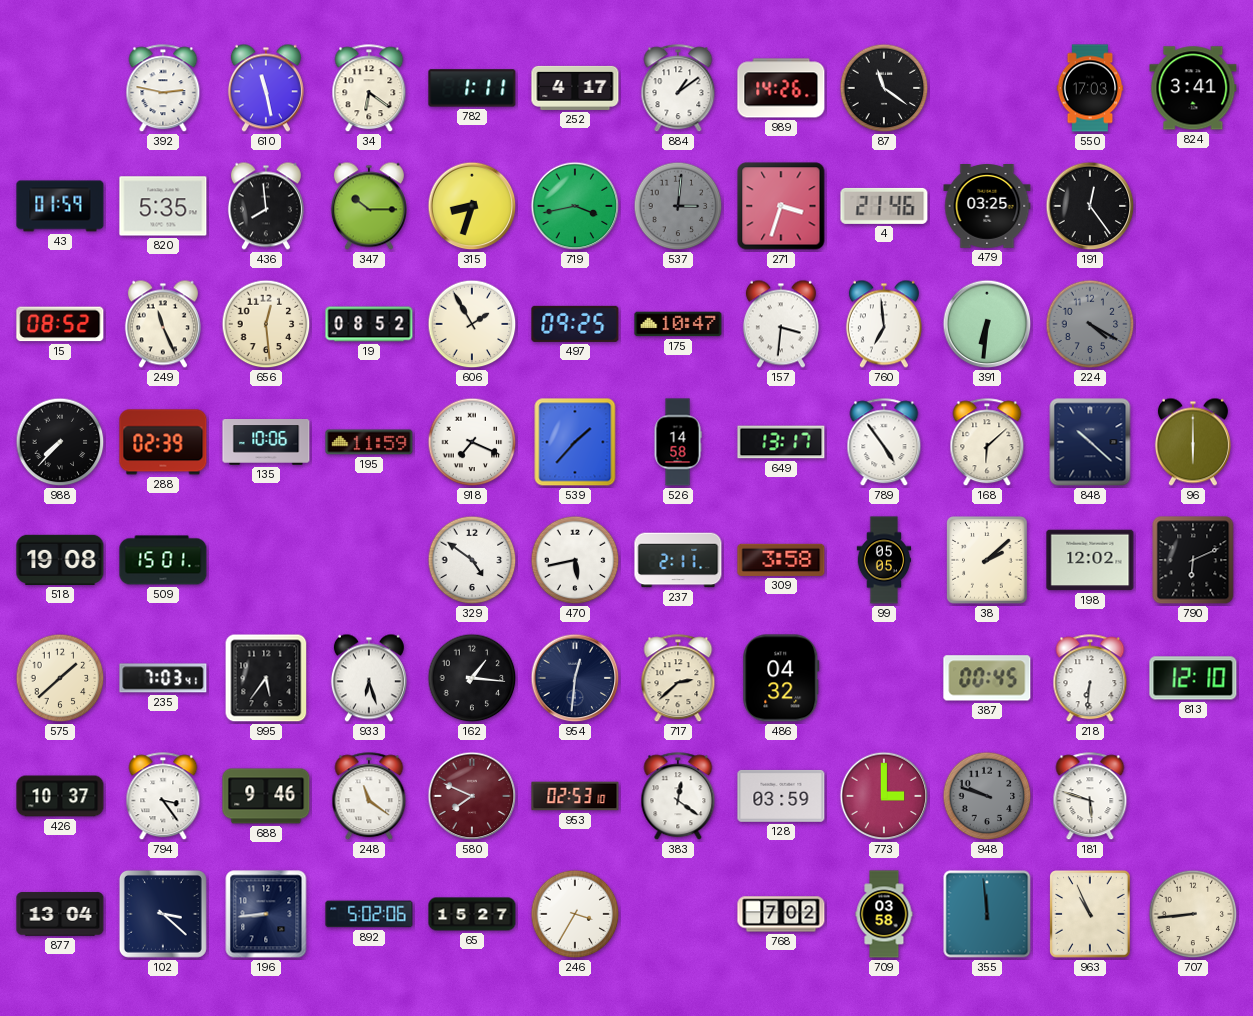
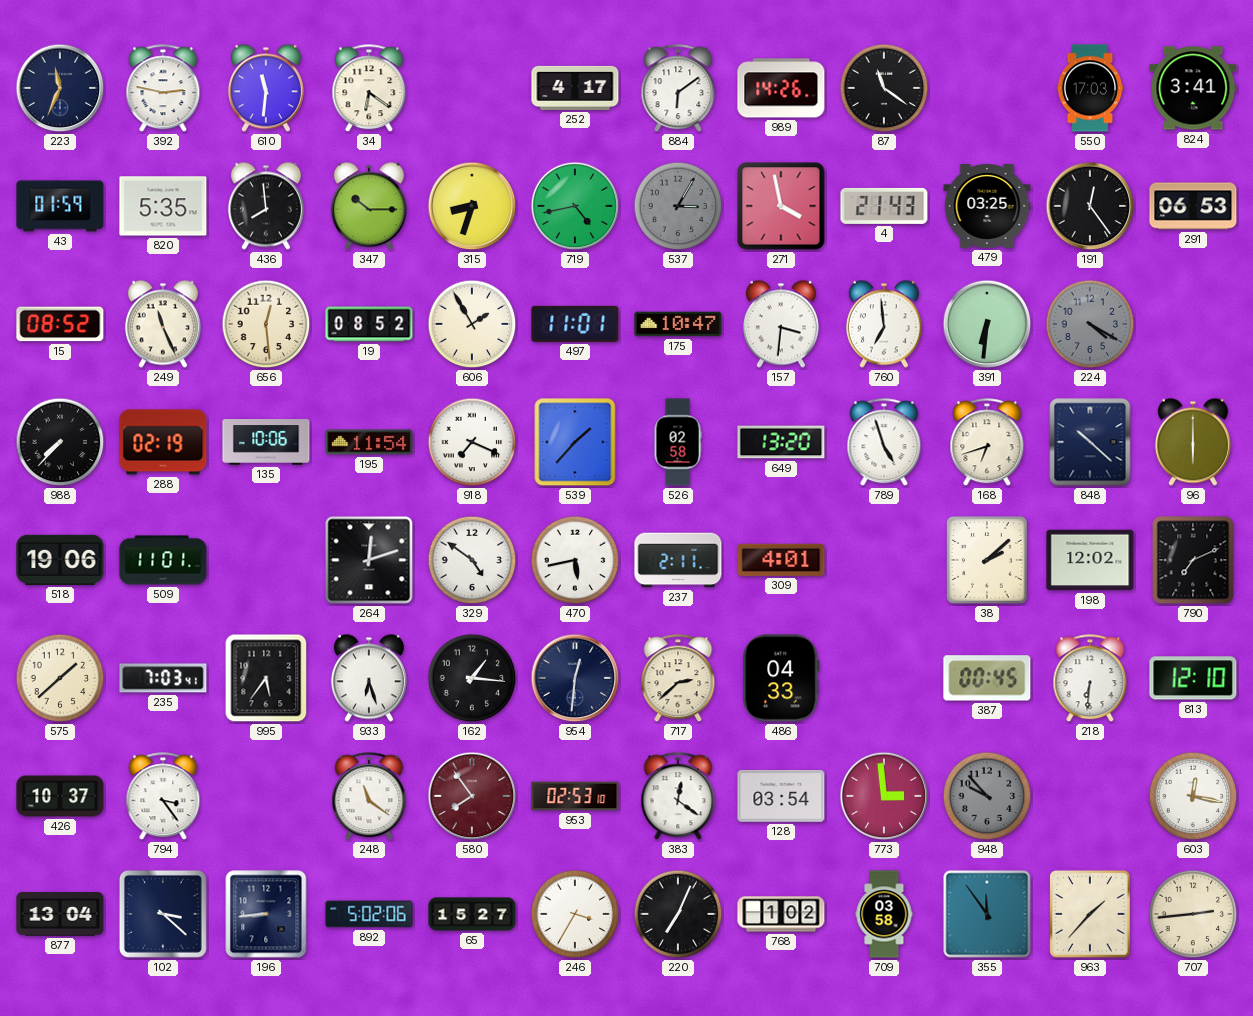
223: none -> 11:34 (60, 88)
610: 11:28 -> 11:31 (266, 88)
782: 1:11 -> none (472, 88)
884: 1:09 -> 6:09 (678, 89)
719: 3:43 -> 4:43 (575, 206)
537: 3:01 -> 3:05 (678, 206)
271: 3:33 -> 3:58 (781, 206)
4: 21:46 -> 21:43 (884, 206)
291: none -> 06:53 (1193, 206)
497: 09:25 -> 11:01 (575, 324)
288: 02:39 -> 02:19 (163, 442)
195: 11:59 -> 11:54 (369, 442)
526: 14:58 -> 02:58 (678, 442)
649: 13:17 -> 13:20 (781, 442)
789: 4:54 -> 4:57 (884, 443)
168: 6:08 -> 6:42 (987, 443)
518: 19:08 -> 19:06 (60, 560)
509: 15:01 -> 11:01 (163, 560)
264: none -> 12:12 (369, 560)
309: 3:58 -> 4:01 (781, 560)
99: 05:05 -> none (884, 560)
790: 6:11 -> 7:11 (1193, 560)
486: 04:32 -> 04:33 (781, 678)
688: 9:46 -> none (266, 796)
580: 7:49 -> 7:54 (472, 796)
128: 03:59 -> 03:54 (781, 796)
773: 3:00 -> 2:59 (884, 796)
948: 9:48 -> 9:53 (987, 796)
181: 5:48 -> none (1090, 797)
603: none -> 12:17 (1193, 796)
220: none -> 7:04 (678, 914)
768: 7:02 -> 1:02 (781, 914)
355: 11:59 -> 11:54 (987, 914)
963: 10:56 -> 1:37 (1090, 914)
707: 8:44 -> 2:44 (1193, 914)
